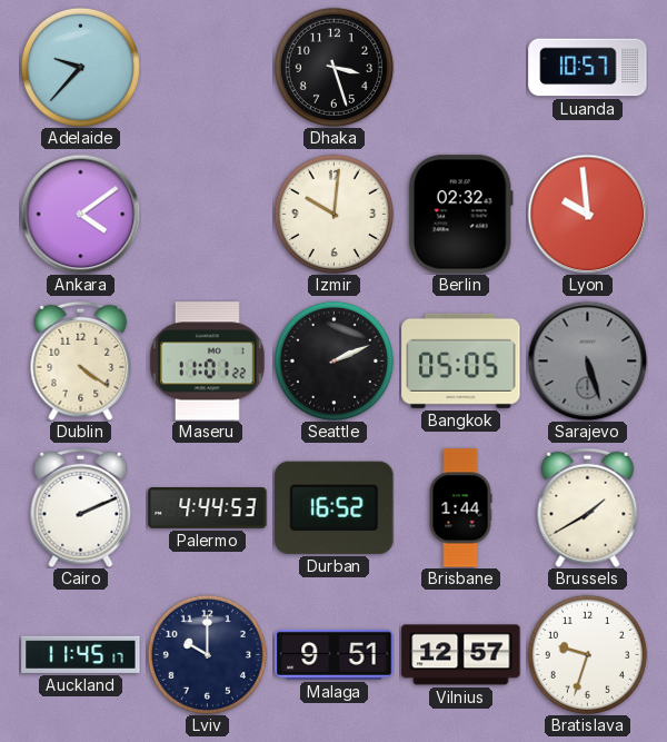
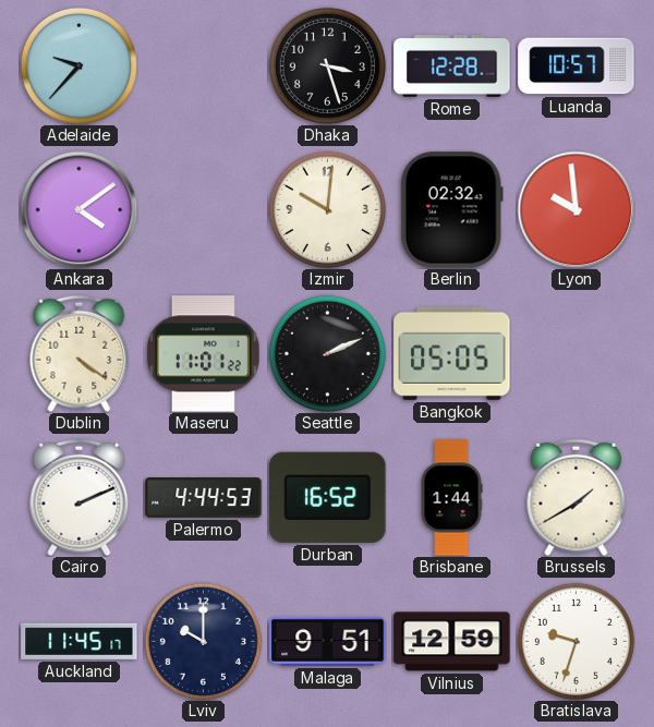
Rome: none -> 12:28 (452, 66)
Sarajevo: 5:27 -> none (587, 360)
Vilnius: 12:57 -> 12:59 (452, 642)
